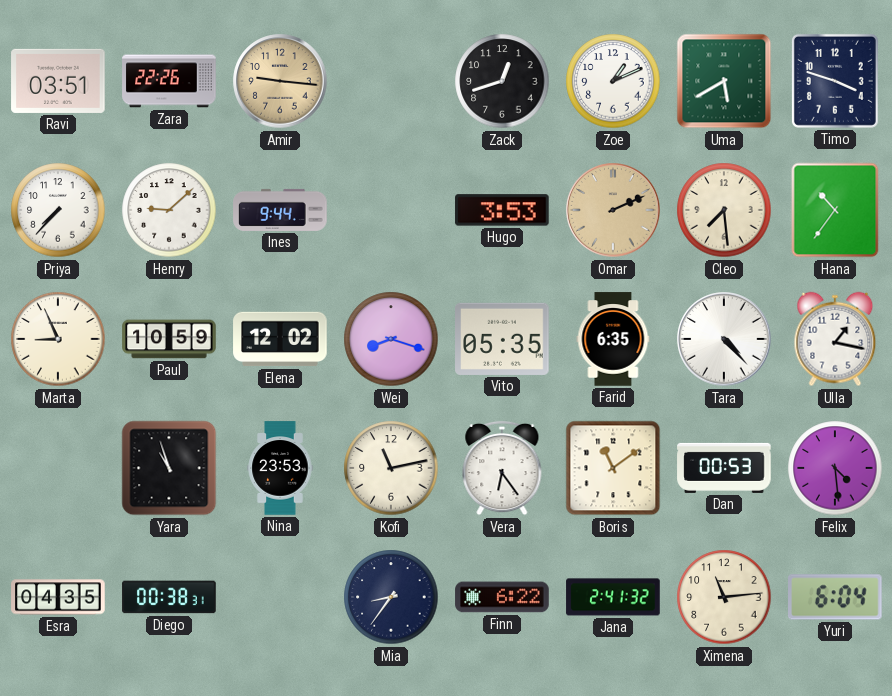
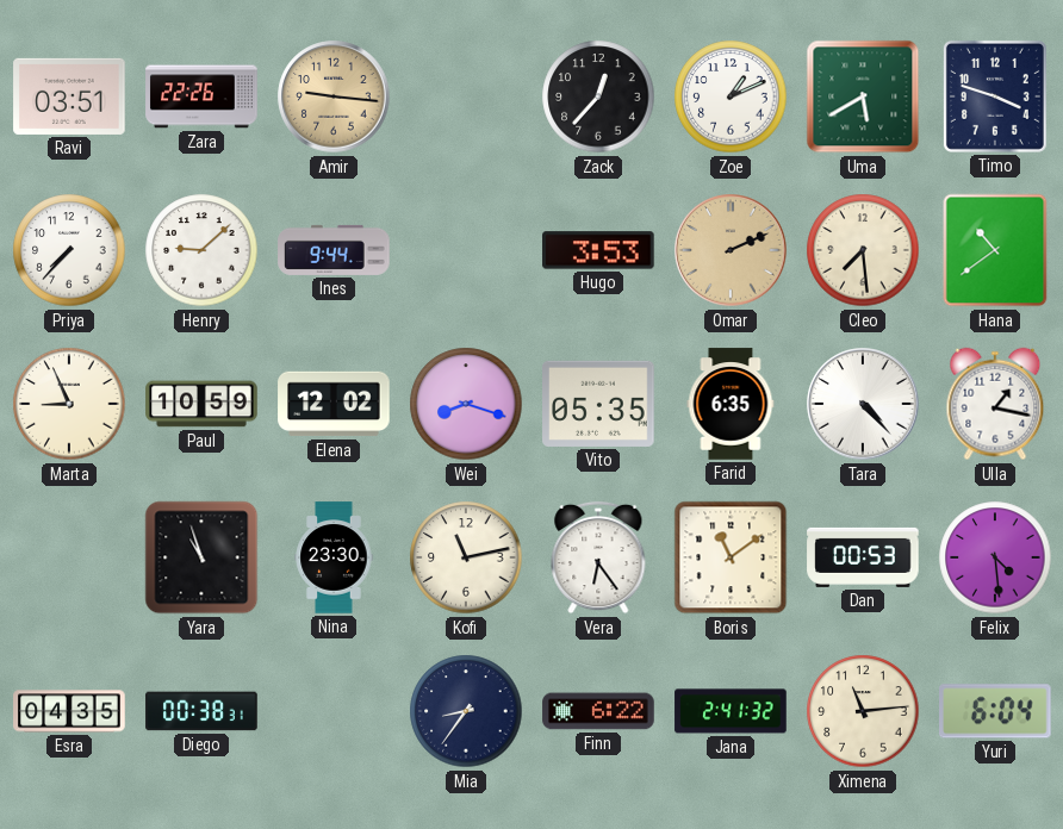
Zack: 12:42 -> 12:37 (598, 96)
Hana: 10:36 -> 10:39 (995, 250)
Nina: 23:53 -> 23:30 (334, 557)
